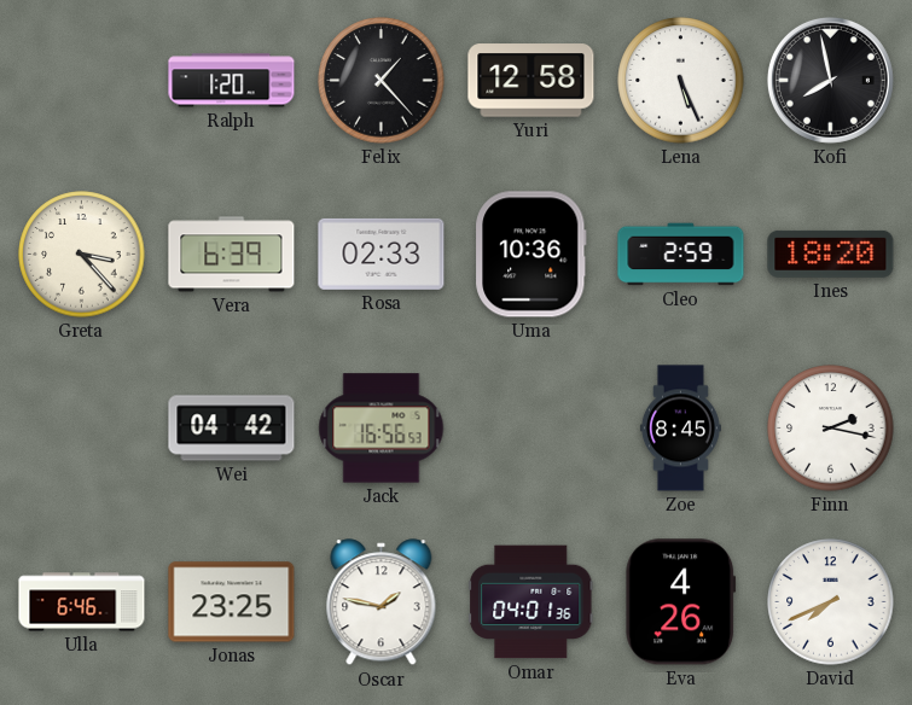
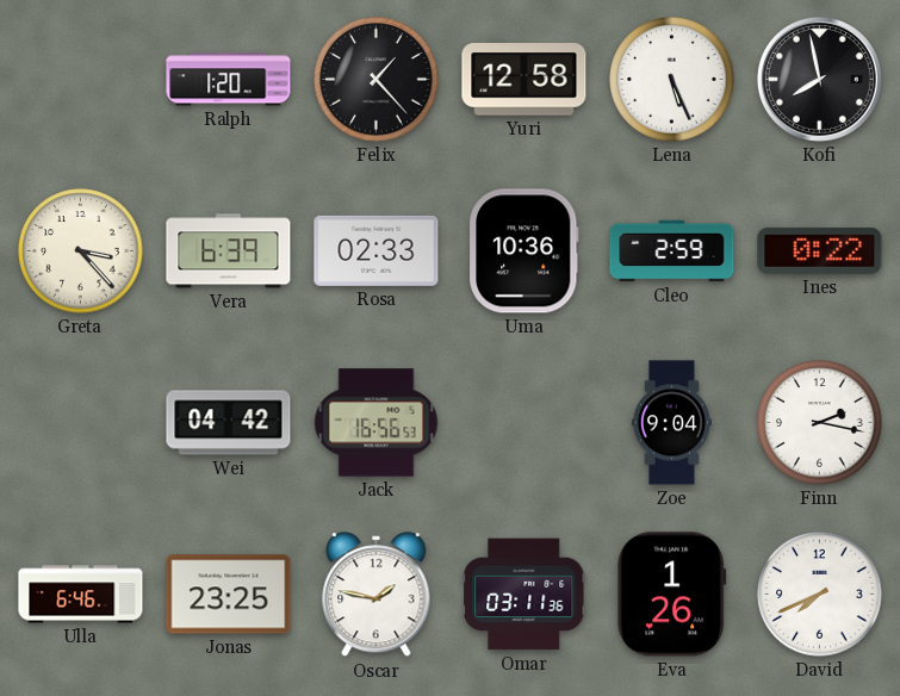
Ines: 18:20 -> 0:22 (820, 250)
Zoe: 8:45 -> 9:04 (671, 423)
Omar: 04:01 -> 03:11 (525, 595)
Eva: 4:26 -> 1:26 (672, 595)
